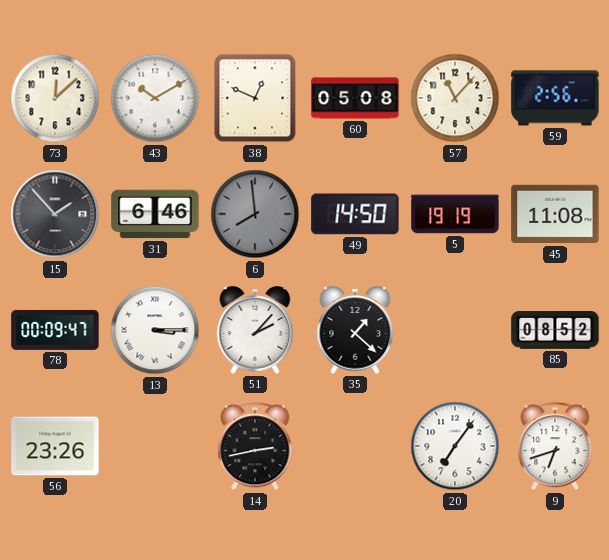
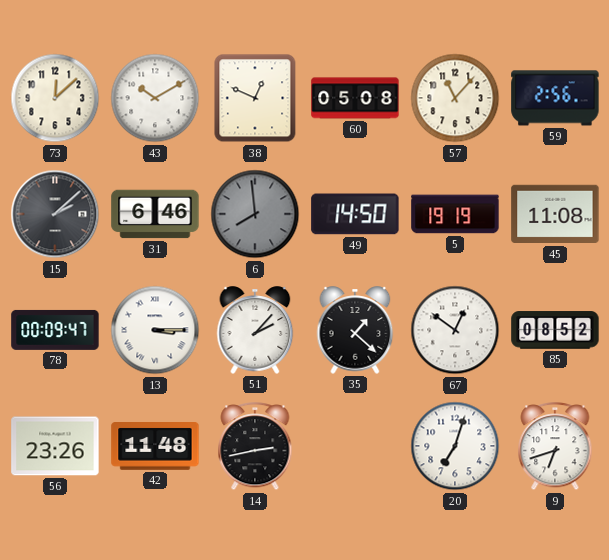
15: 1:53 -> 2:08 (55, 214)
67: none -> 12:51 (455, 330)
42: none -> 11:48 (155, 447)
20: 7:06 -> 7:03 (455, 446)
